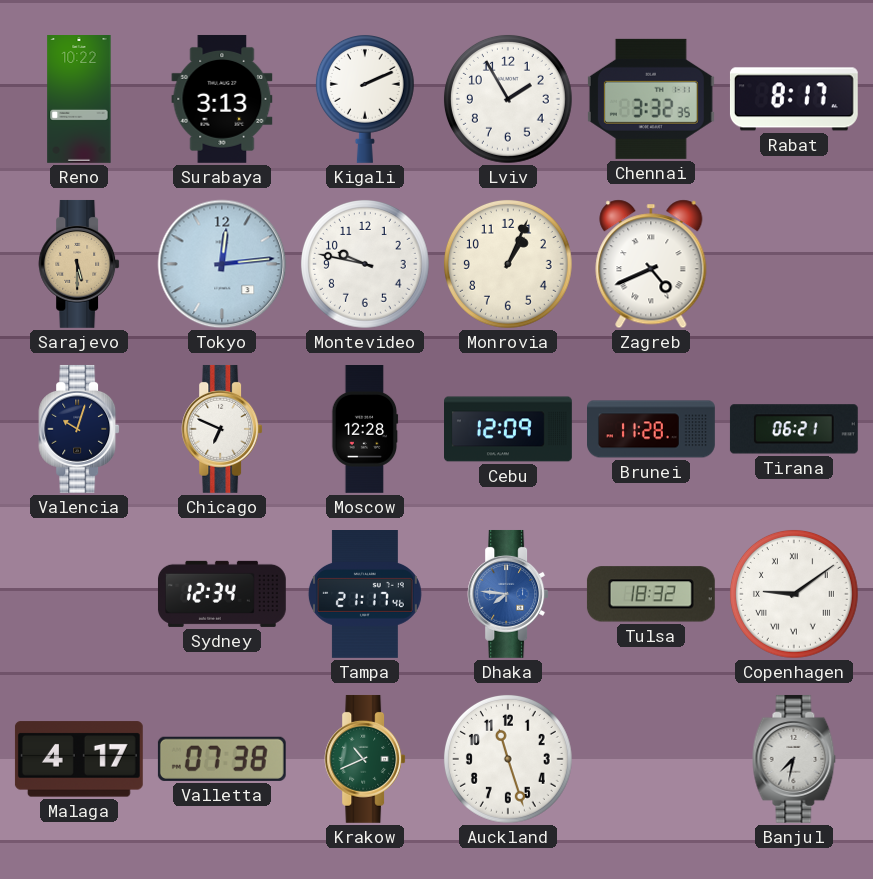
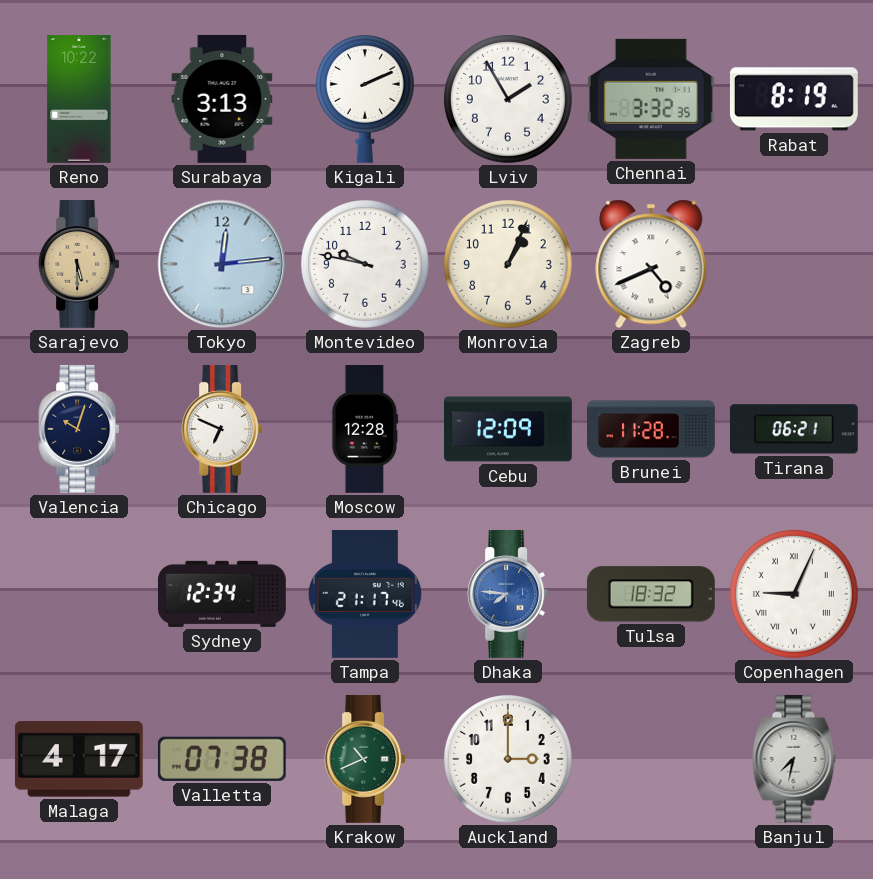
Rabat: 8:17 -> 8:19 (794, 99)
Copenhagen: 9:09 -> 9:04 (794, 594)
Auckland: 11:27 -> 3:00 (508, 759)
